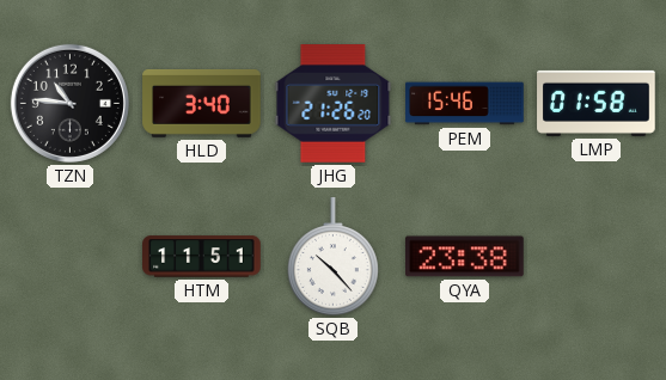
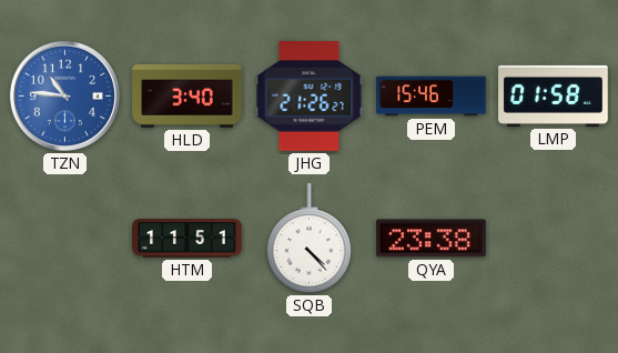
TZN dial: black -> blue (64, 95)
JHG: 21:26:20 -> 21:26:27 (310, 97)
SQB: 10:23 -> 4:23 (308, 239)
